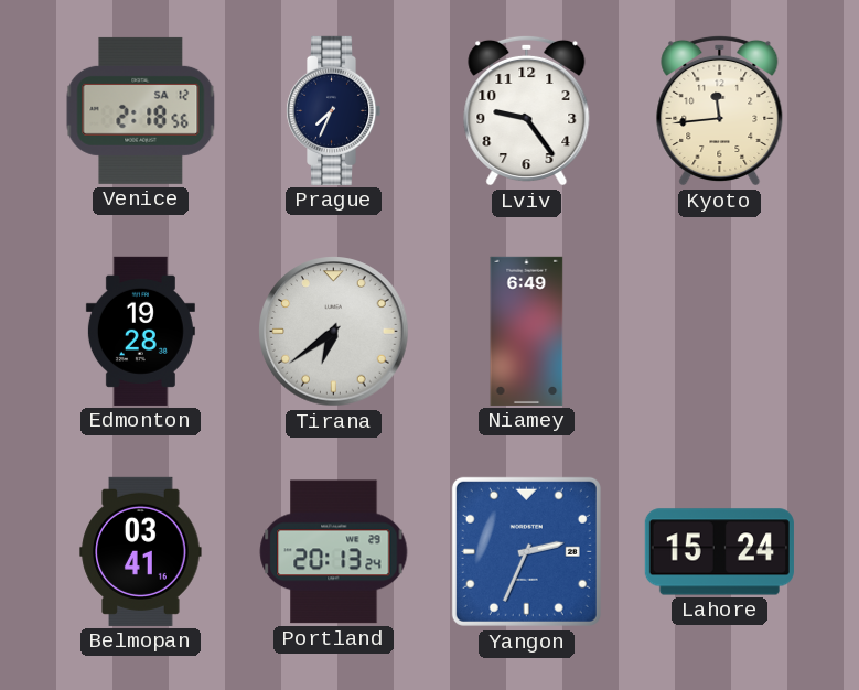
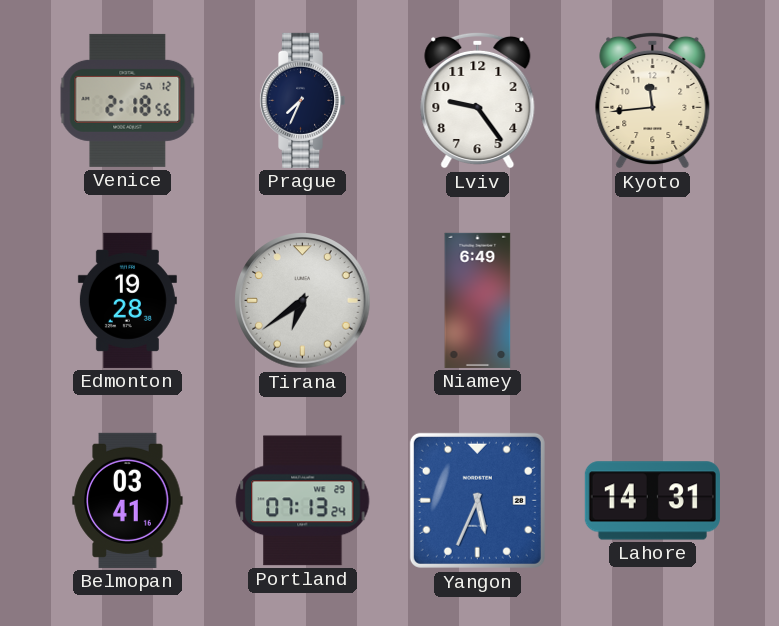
Portland: 20:13 -> 07:13 (303, 501)
Yangon: 2:34 -> 5:34 (477, 500)
Lahore: 15:24 -> 14:31 (652, 501)
